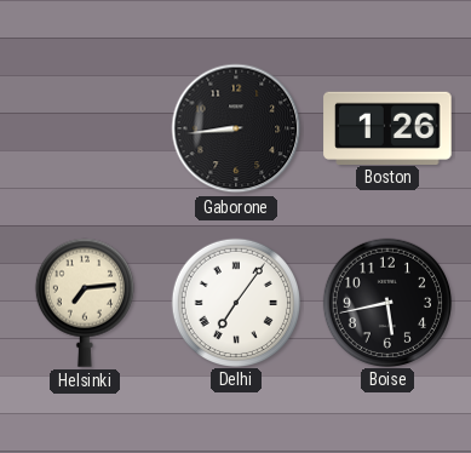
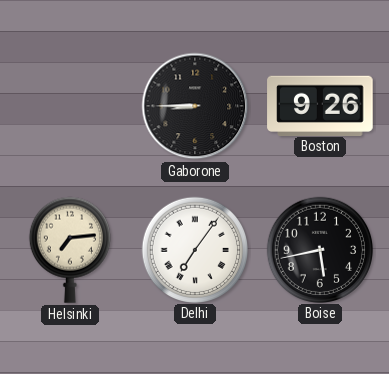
Gaborone: 8:44 -> 8:45 (195, 106)
Boston: 1:26 -> 9:26 (320, 105)
